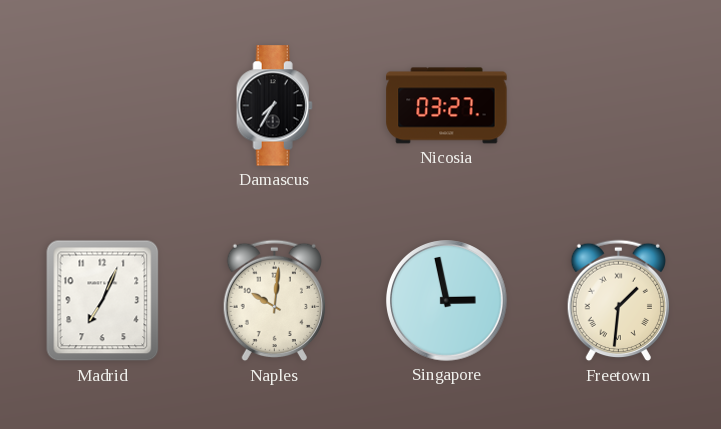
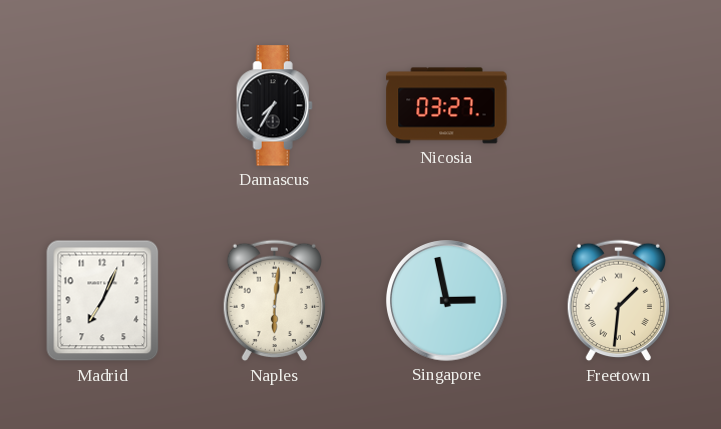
Naples: 10:01 -> 6:01 (274, 301)
